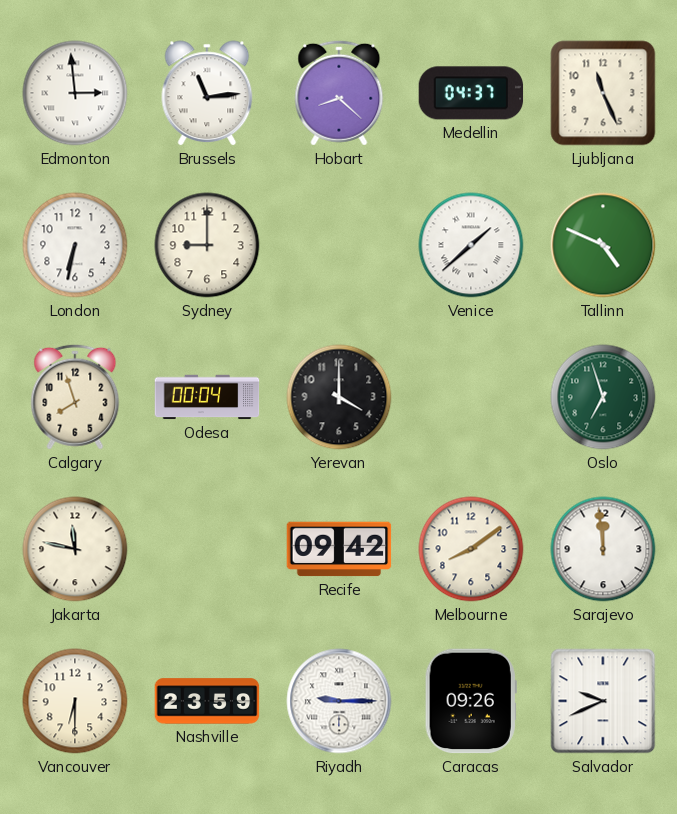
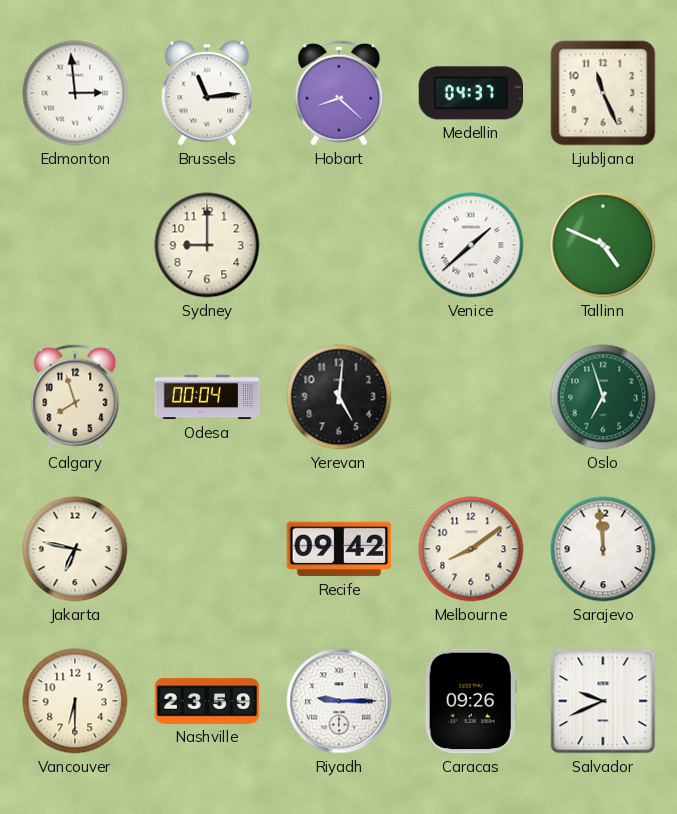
London: 6:32 -> none (75, 245)
Yerevan: 4:00 -> 5:01 (339, 397)
Jakarta: 11:47 -> 6:47 (75, 549)
